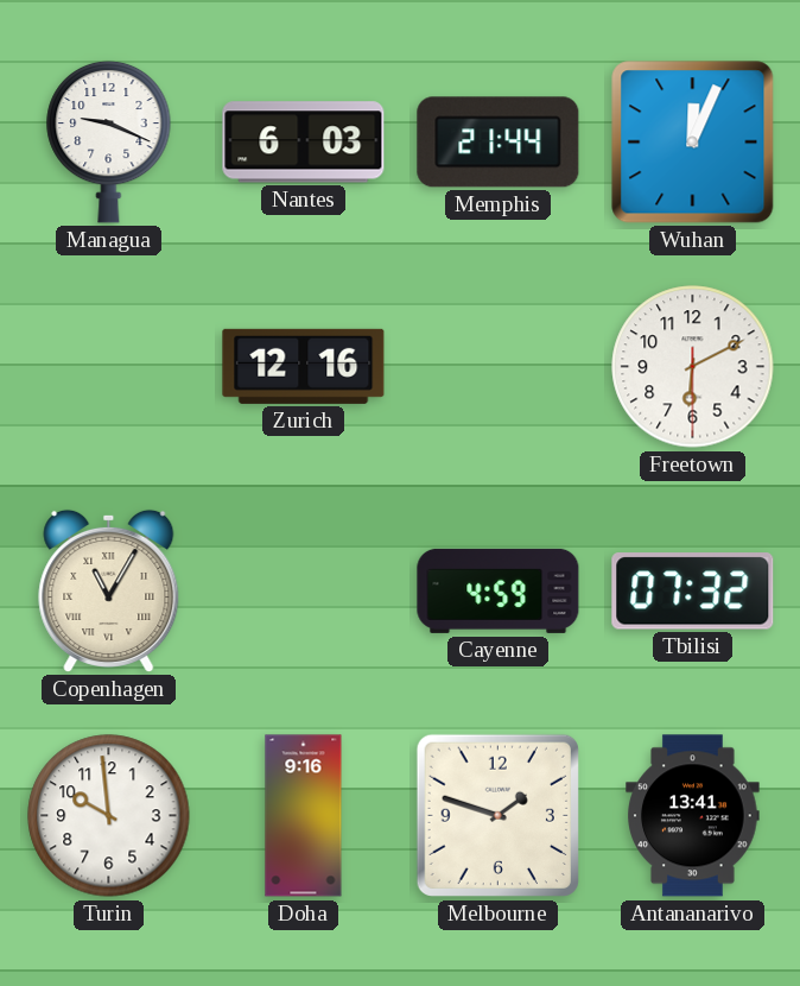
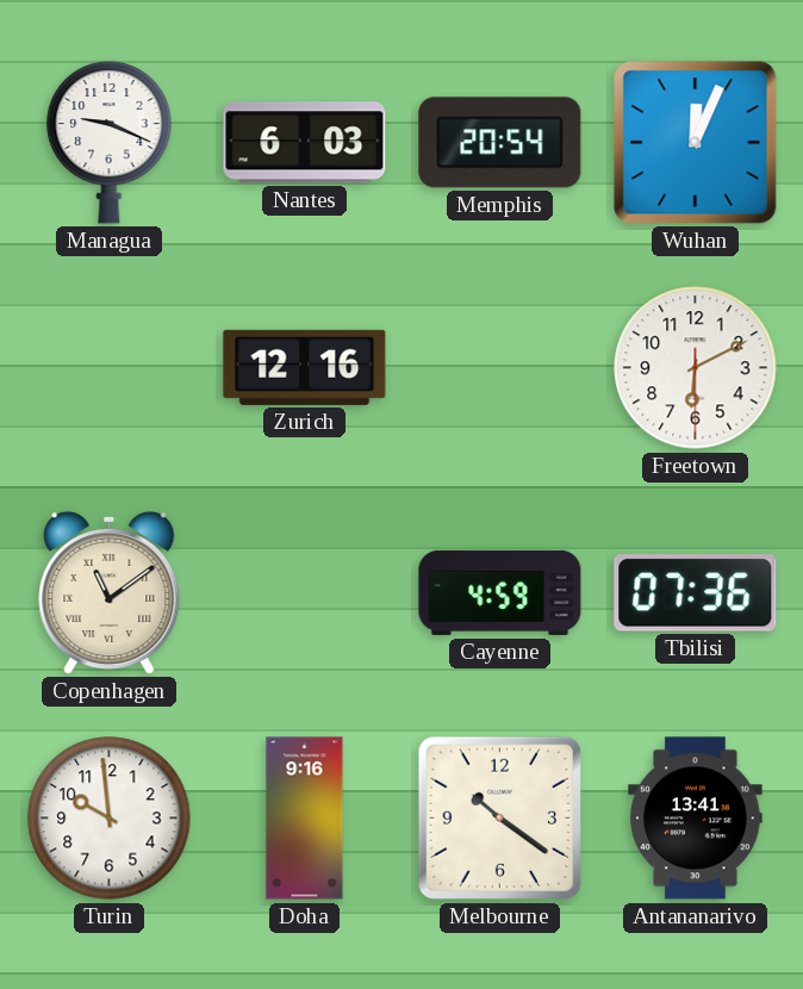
Memphis: 21:44 -> 20:54 (500, 143)
Copenhagen: 11:05 -> 11:09 (110, 592)
Tbilisi: 07:32 -> 07:36 (696, 593)
Melbourne: 1:48 -> 10:21 (499, 817)
